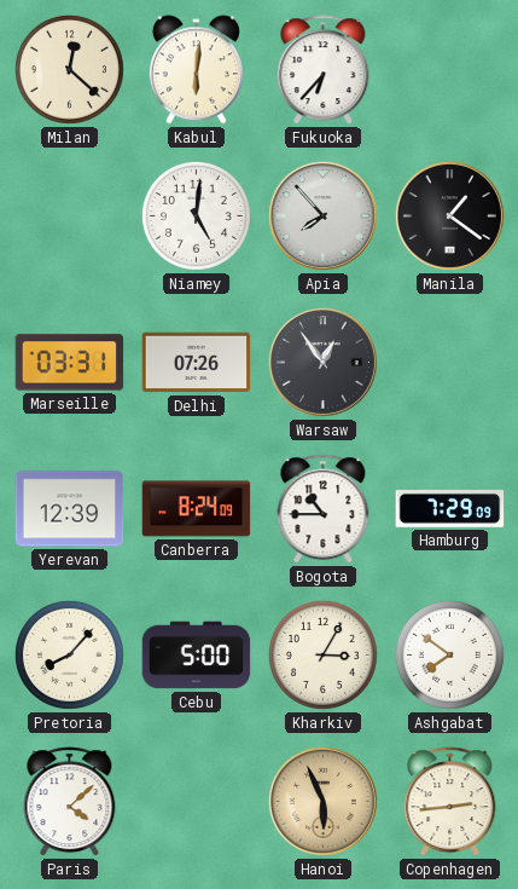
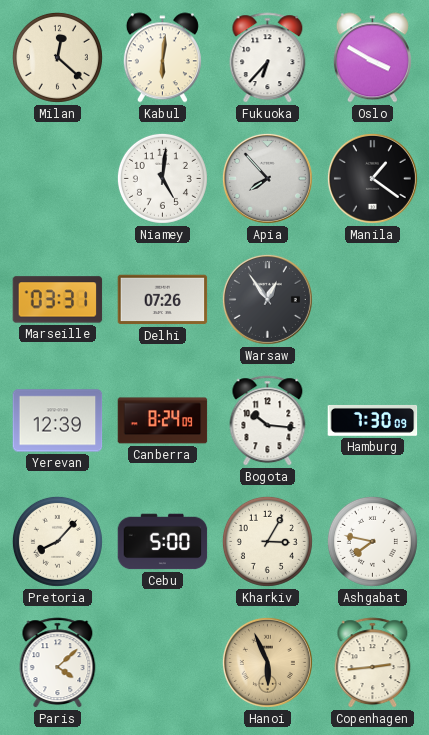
Oslo: none -> 3:50 (372, 58)
Bogota: 10:45 -> 10:16 (268, 421)
Hamburg: 7:29 -> 7:30 (373, 421)
Ashgabat: 7:51 -> 7:47 (372, 541)
